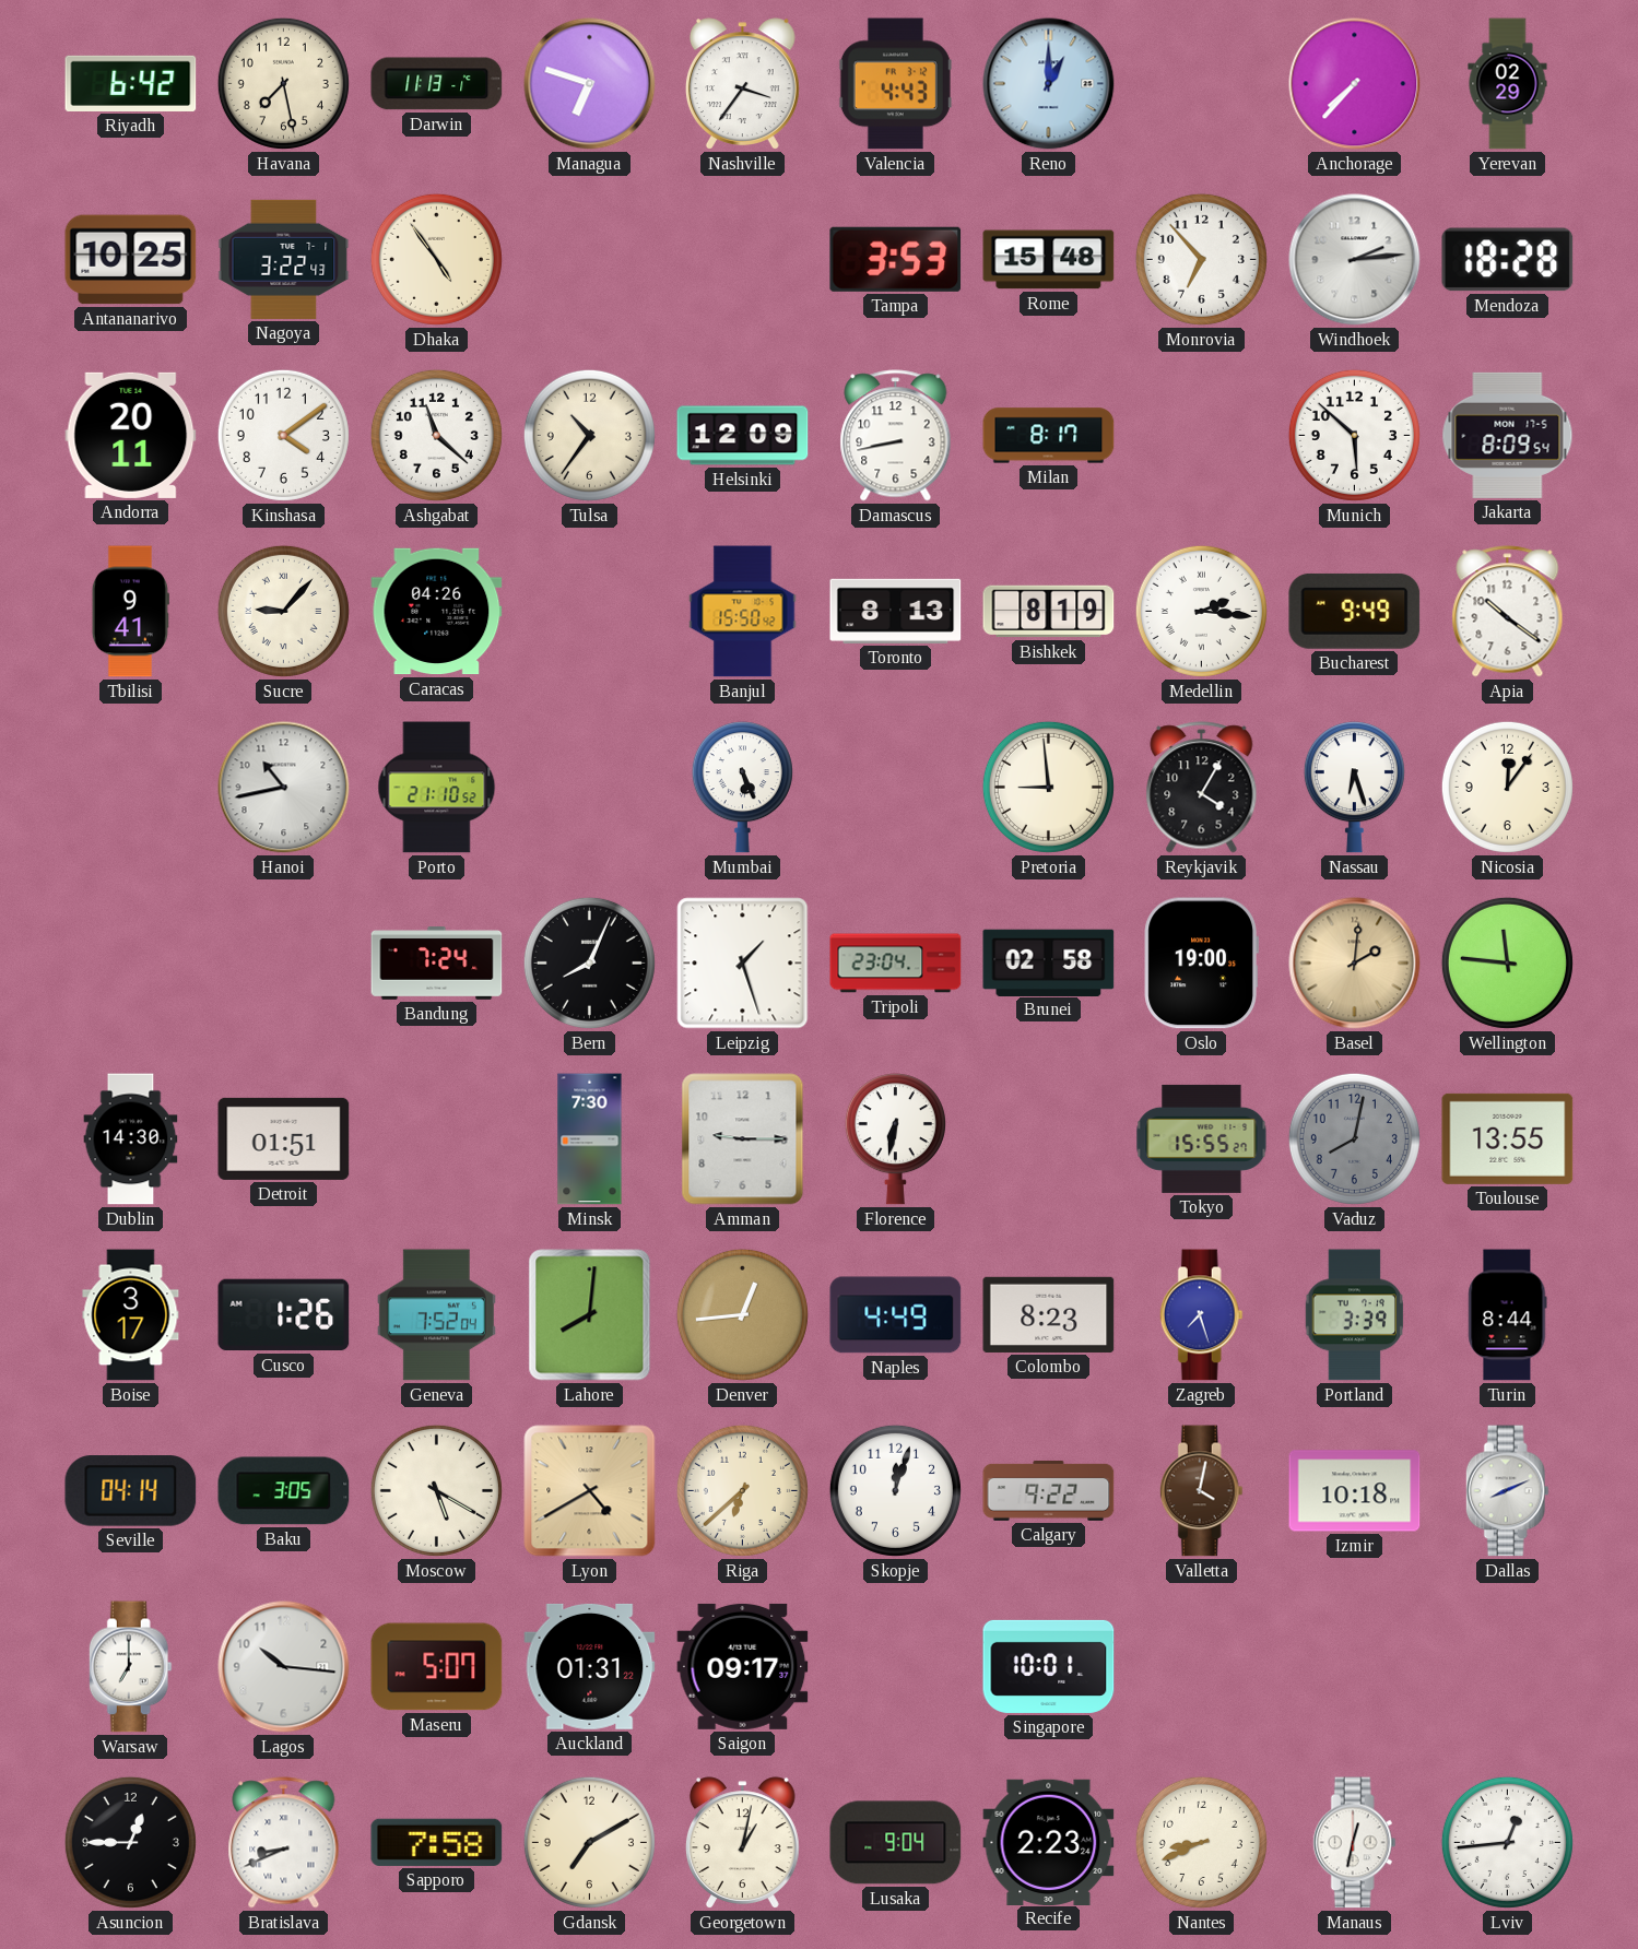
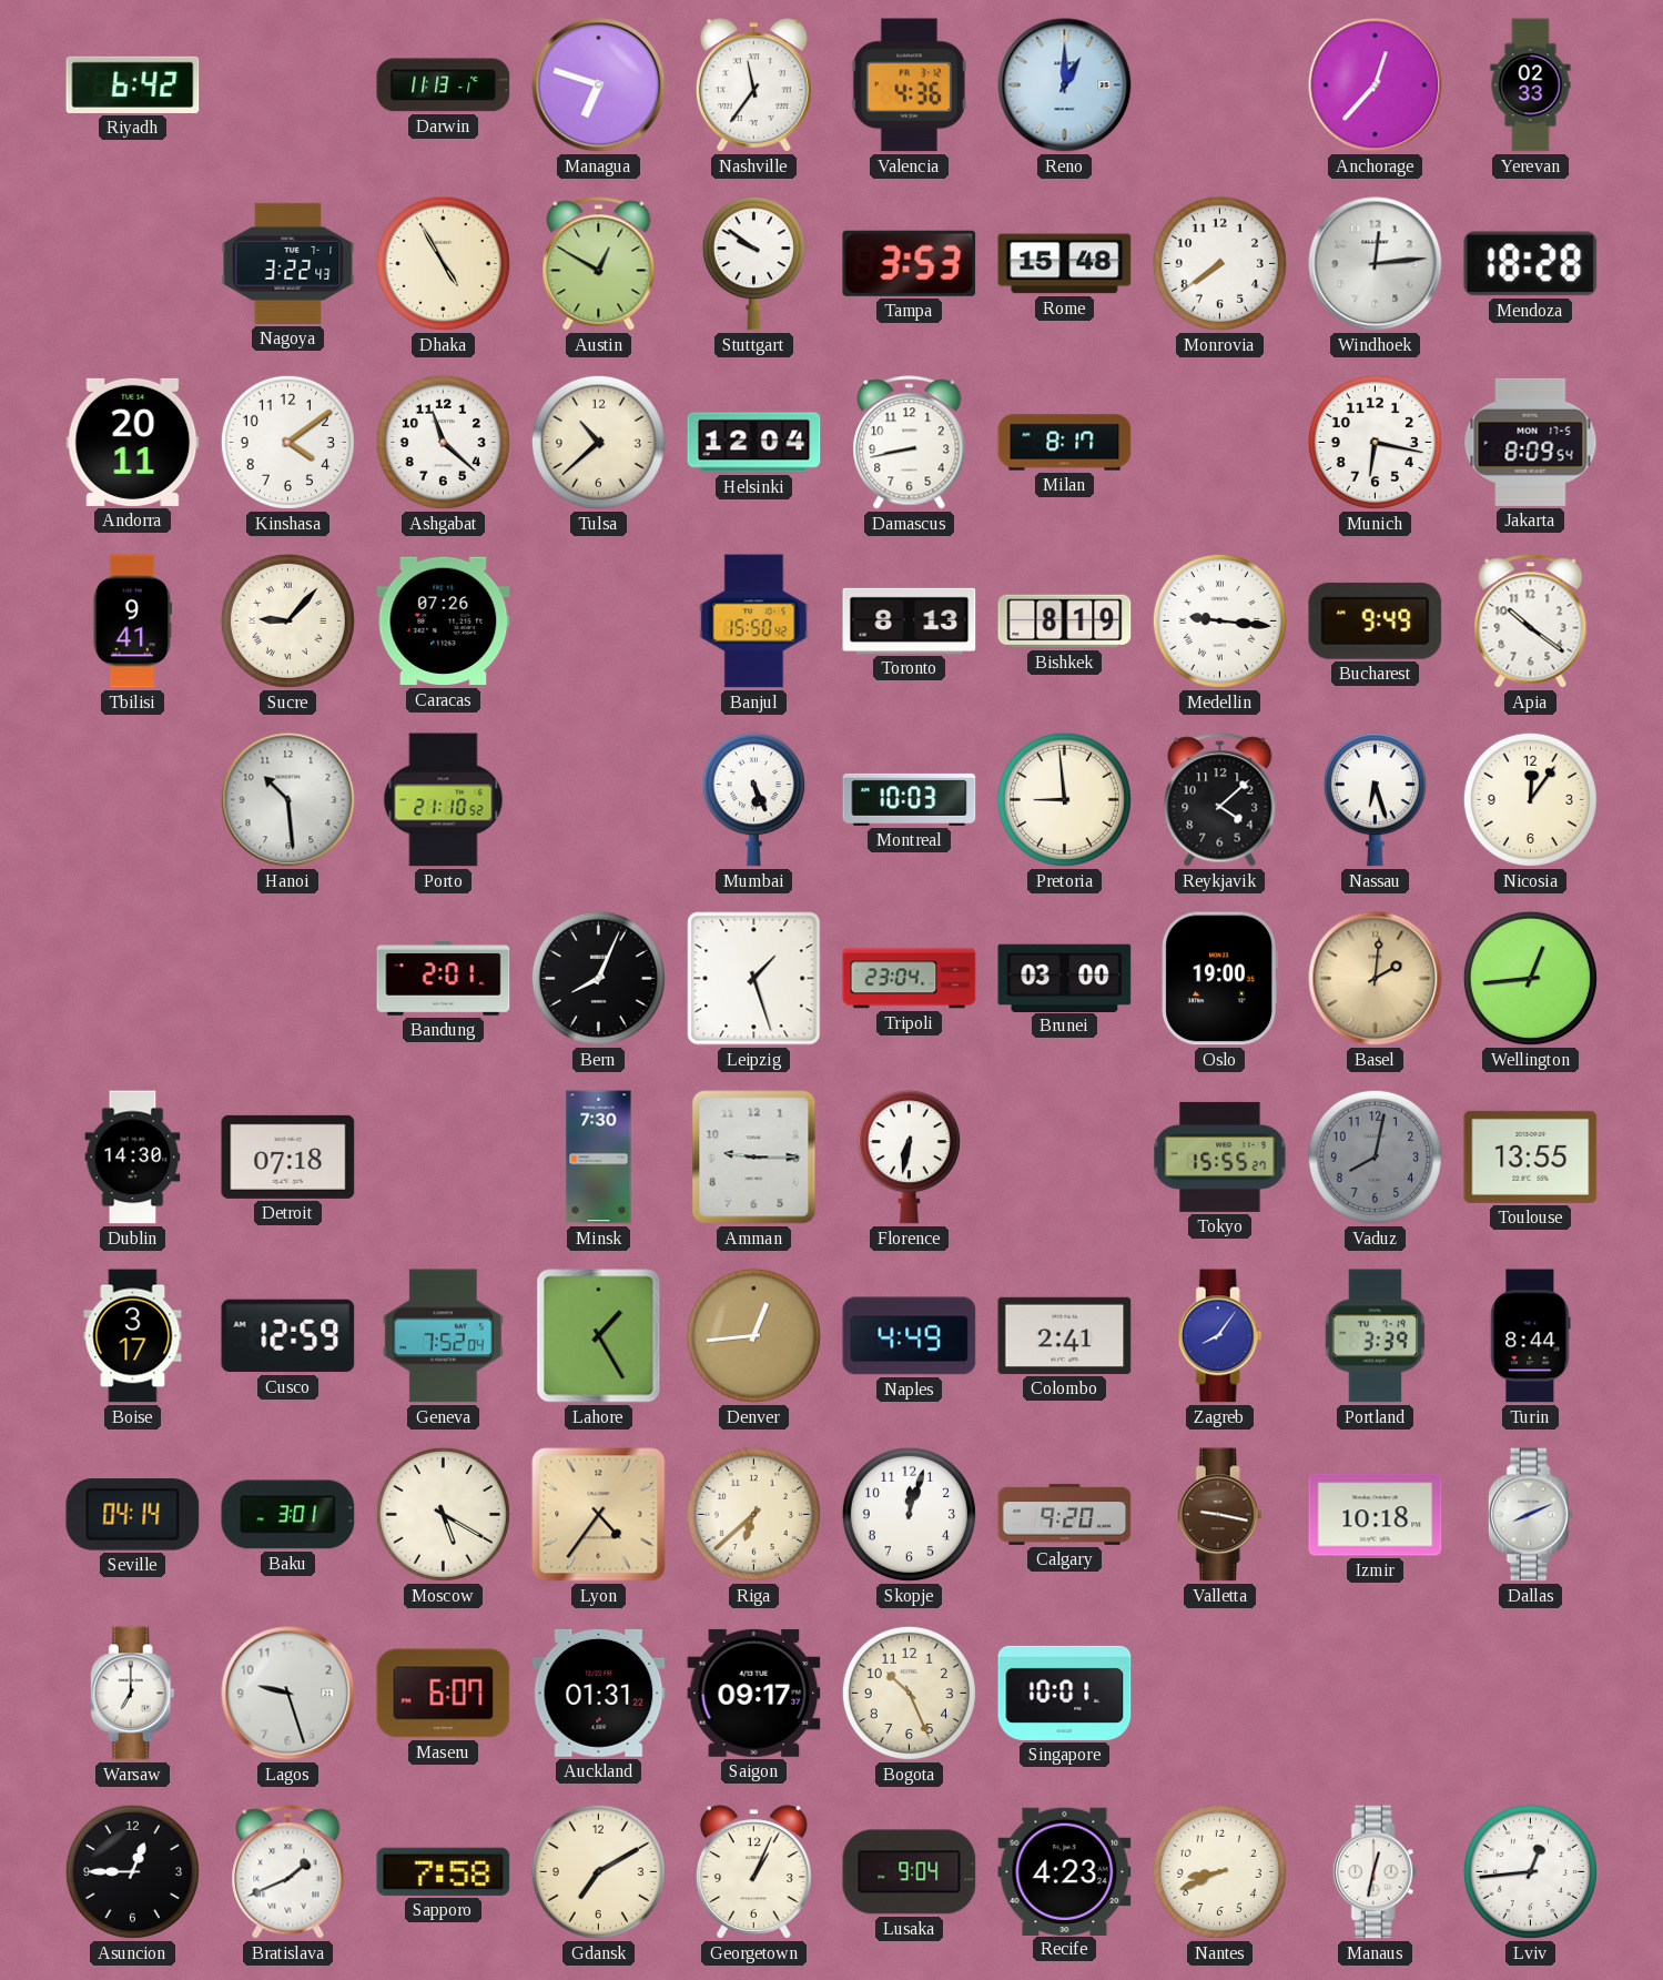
Havana: 7:28 -> none (283, 83)
Nashville: 3:36 -> 11:36 (753, 85)
Valencia: 4:43 -> 4:36 (909, 85)
Anchorage: 7:37 -> 12:37 (1376, 85)
Yerevan: 02:29 -> 02:33 (1531, 85)
Antananarivo: 10:25 -> none (131, 260)
Dhaka: 4:54 -> 4:55 (443, 263)
Austin: none -> 12:50 (599, 264)
Stuttgart: none -> 9:51 (753, 264)
Monrovia: 6:53 -> 7:39 (1219, 263)
Windhoek: 2:14 -> 12:14 (1376, 264)
Tulsa: 10:36 -> 10:38 (598, 442)
Helsinki: 12:09 -> 12:04 (754, 443)
Munich: 5:52 -> 6:17 (1375, 442)
Caracas: 04:26 -> 07:26 (444, 622)
Medellin: 2:16 -> 9:16 (1219, 620)
Hanoi: 10:43 -> 10:29 (288, 800)
Montreal: none -> 10:03 (910, 799)
Reykjavik: 4:05 -> 4:08 (1220, 800)
Bandung: 7:24 -> 2:01 (444, 979)
Brunei: 02:58 -> 03:00 (1065, 978)
Wellington: 11:46 -> 12:44 (1530, 978)
Detroit: 01:51 -> 07:18 (288, 1156)
Cusco: 1:26 -> 12:59 (288, 1336)
Lahore: 8:01 -> 1:25 (599, 1336)
Colombo: 8:23 -> 2:41 (1065, 1335)
Zagreb: 7:27 -> 8:06 (1219, 1336)
Baku: 3:05 -> 3:01 (288, 1515)
Lyon: 4:40 -> 4:36 (599, 1515)
Calgary: 9:22 -> 9:20 (1065, 1514)
Valletta: 4:02 -> 9:17 (1219, 1515)
Lagos: 10:16 -> 9:27 (288, 1694)
Maseru: 5:07 -> 6:07 (444, 1694)
Bogota: none -> 10:26 (909, 1693)
Bratislava: 8:41 -> 1:41 (288, 1872)
Georgetown: 1:02 -> 1:04 (753, 1872)
Recife: 2:23 -> 4:23 (1065, 1871)
